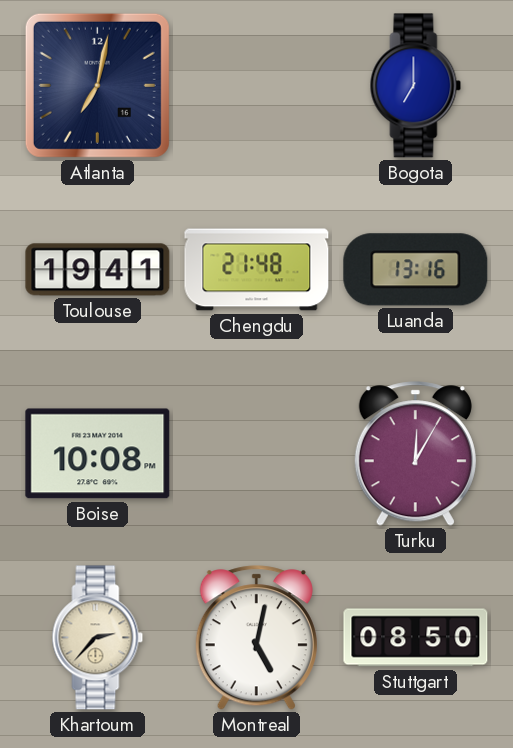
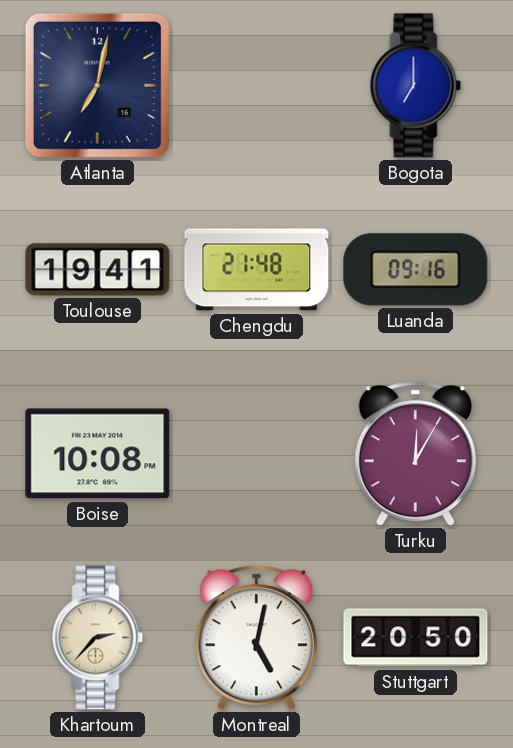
Luanda: 13:16 -> 09:16 (416, 270)
Stuttgart: 08:50 -> 20:50 (416, 638)
